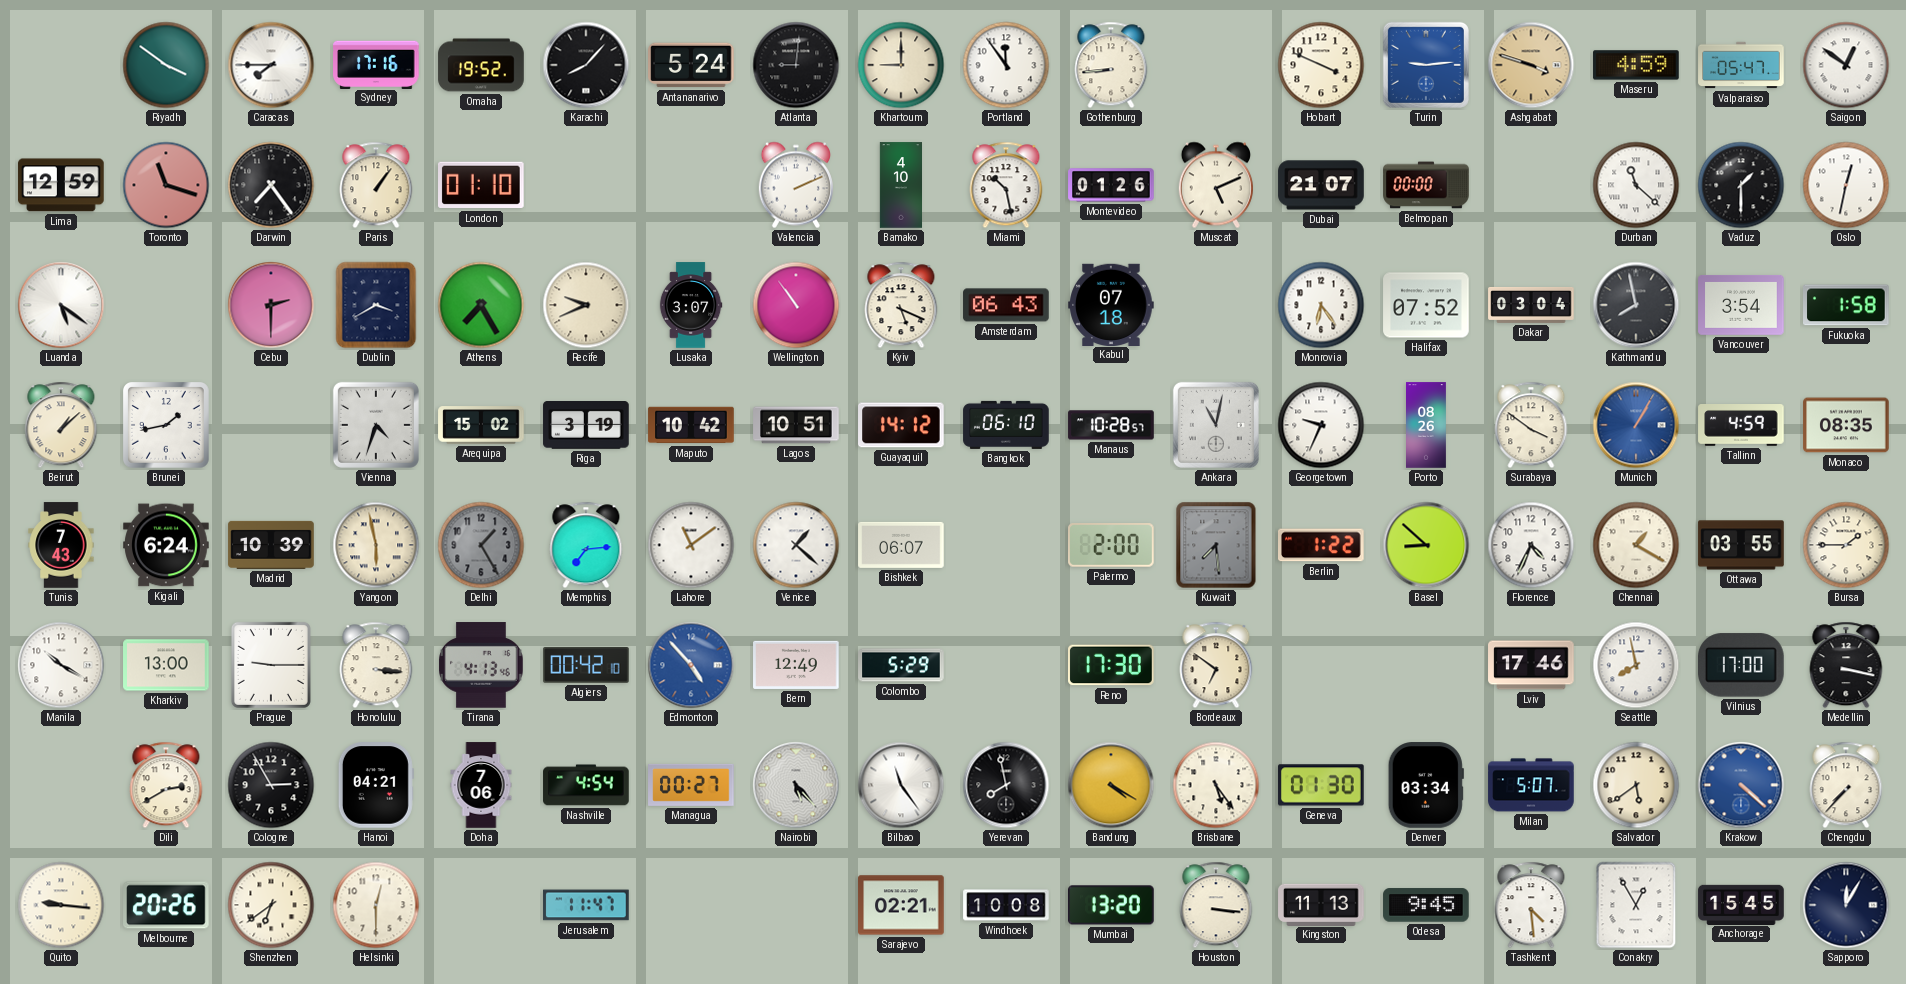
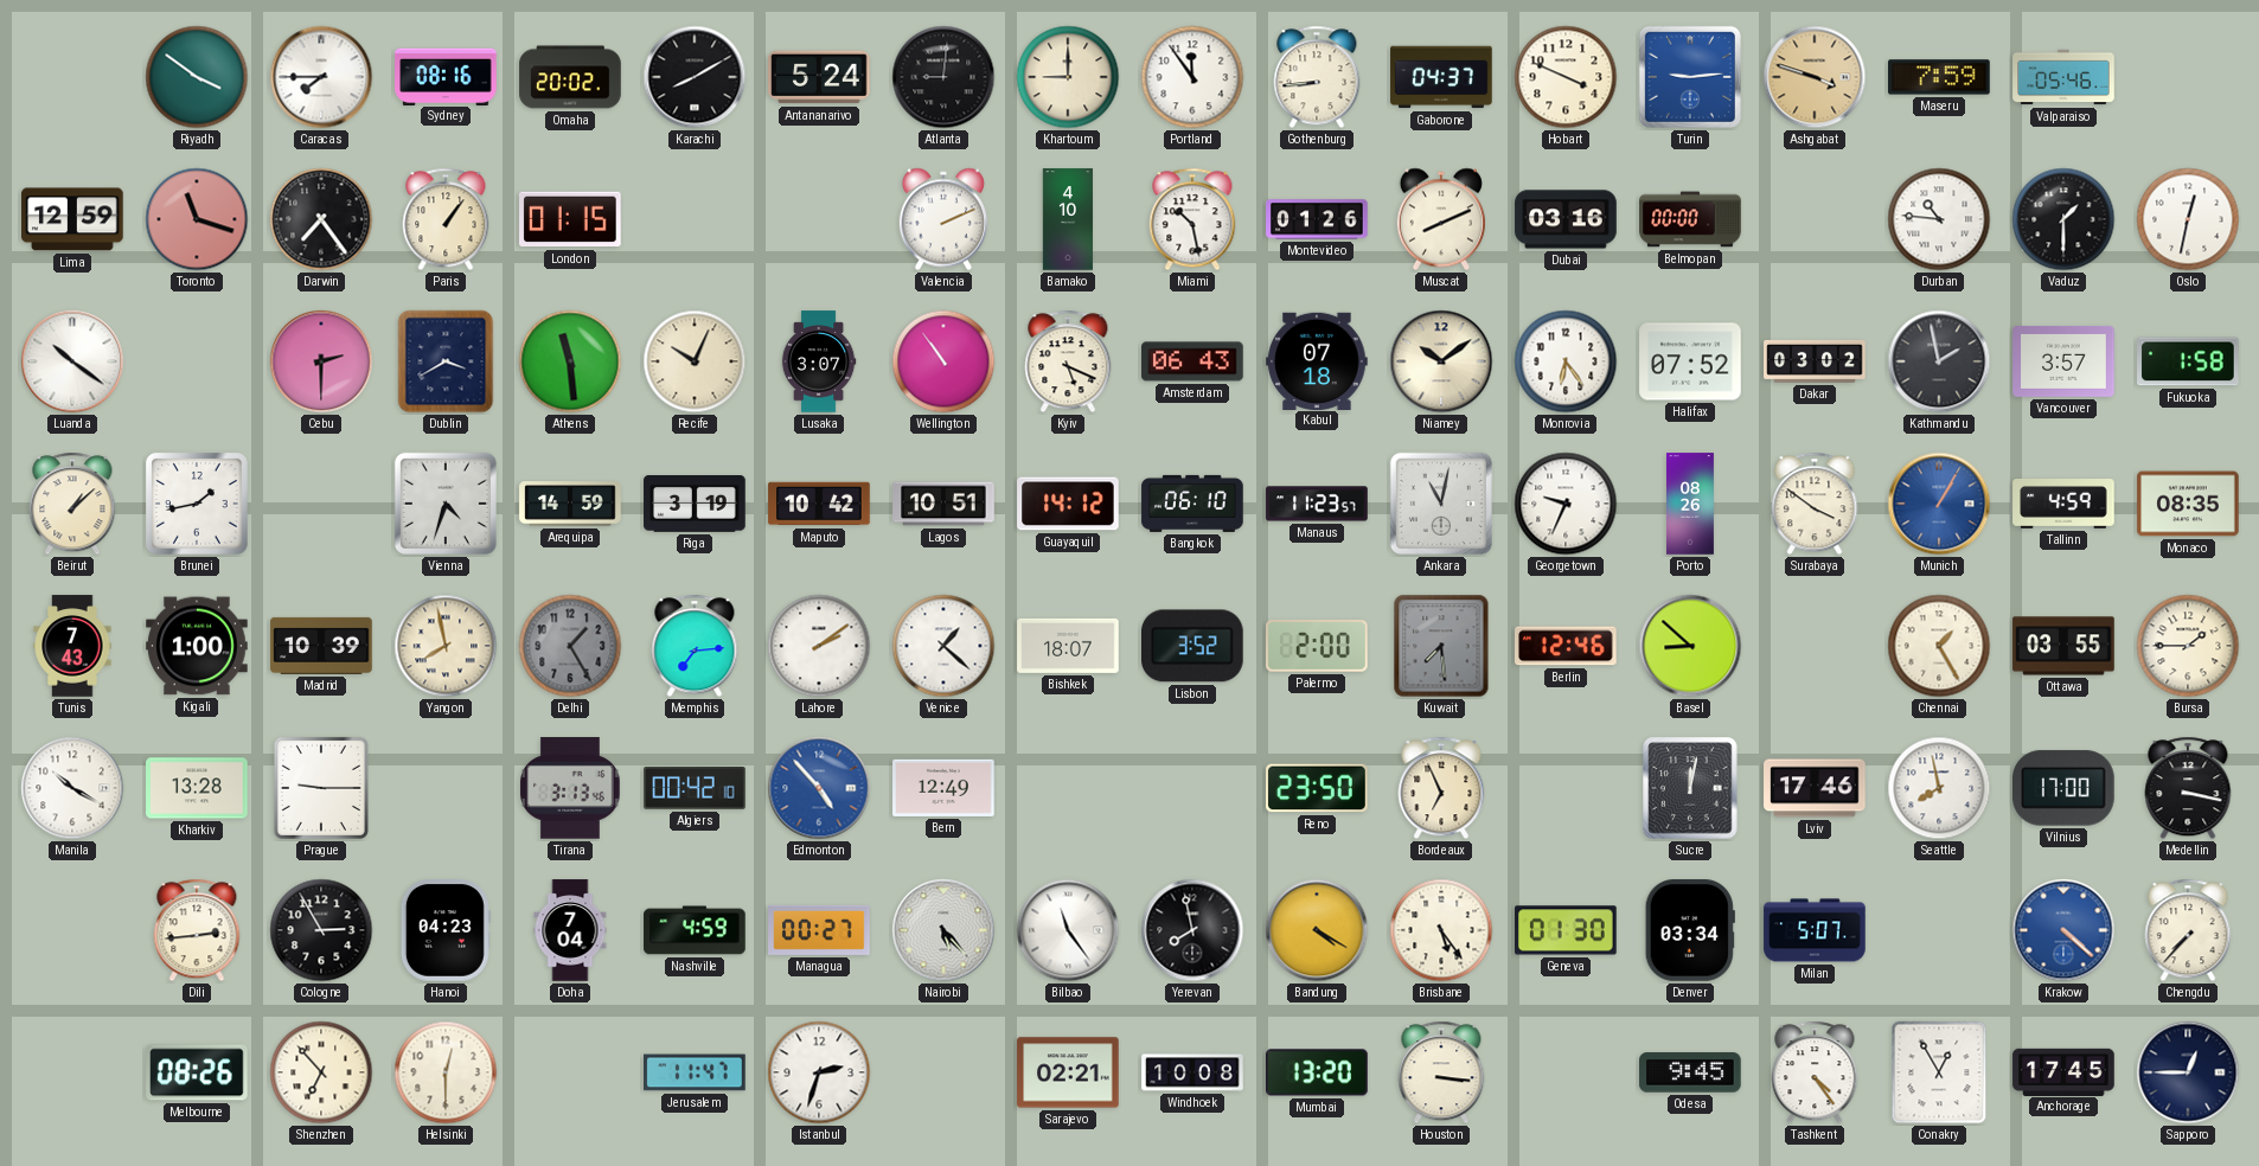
Sydney: 17:16 -> 08:16 (446, 76)
Omaha: 19:52 -> 20:02 (570, 77)
Karachi: 8:07 -> 8:10 (695, 77)
Gaborone: none -> 04:37 (1441, 77)
Maseru: 4:59 -> 7:59 (1939, 77)
Valparaiso: 05:47 -> 05:46 (2063, 77)
Saigon: 12:51 -> none (1846, 65)
London: 01:10 -> 01:15 (571, 219)
Muscat: 5:11 -> 8:11 (1441, 219)
Dubai: 21:07 -> 03:16 (1566, 219)
Durban: 11:22 -> 10:46 (1939, 219)
Luanda: 5:21 -> 10:21 (72, 361)
Athens: 7:25 -> 11:29 (570, 361)
Recife: 9:41 -> 10:04 (695, 361)
Niamey: none -> 10:09 (1441, 361)
Dakar: 03:04 -> 03:02 (1815, 361)
Kathmandu: 7:58 -> 1:58 (1939, 361)
Vancouver: 3:54 -> 3:57 (2063, 363)
Arequipa: 15:02 -> 14:59 (570, 504)
Manaus: 10:28 -> 11:23 (1317, 504)
Kigali: 6:24 -> 1:00 (197, 646)
Yangon: 5:58 -> 7:58 (446, 646)
Lahore: 11:09 -> 2:09 (819, 646)
Bishkek: 06:07 -> 18:07 (1068, 646)
Lisbon: none -> 3:52 (1194, 646)
Berlin: 1:22 -> 12:46 (1566, 646)
Florence: 4:34 -> none (1531, 545)
Chennai: 1:20 -> 1:25 (1939, 646)
Kharkiv: 13:00 -> 13:28 (197, 788)
Honolulu: 3:16 -> none (376, 665)
Tirana: 4:13 -> 3:13 (570, 788)
Colombo: 5:29 -> none (901, 665)
Reno: 17:30 -> 23:50 (1317, 788)
Bordeaux: 6:51 -> 6:56 (1441, 788)
Sucre: none -> 12:02 (1690, 788)
Dili: 2:40 -> 2:44 (197, 930)
Hanoi: 04:21 -> 04:23 (446, 930)
Doha: 7:06 -> 7:04 (570, 930)
Nashville: 4:54 -> 4:59 (695, 930)
Salvador: 5:39 -> none (1636, 785)
Quito: 9:16 -> none (61, 905)
Melbourne: 20:26 -> 08:26 (197, 1072)
Shenzhen: 6:39 -> 6:53 (321, 1072)
Istanbul: none -> 2:33 (819, 1072)
Kingston: 11:13 -> none (1321, 904)
Tashkent: 4:29 -> 4:24 (1815, 1072)
Anchorage: 15:45 -> 17:45 (2063, 1071)
Sapporo: 12:05 -> 12:45 (2188, 1072)
